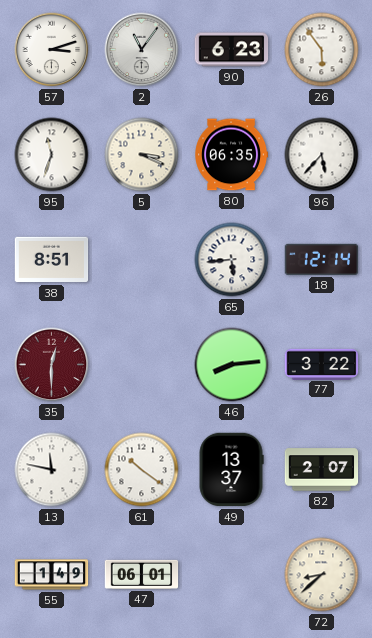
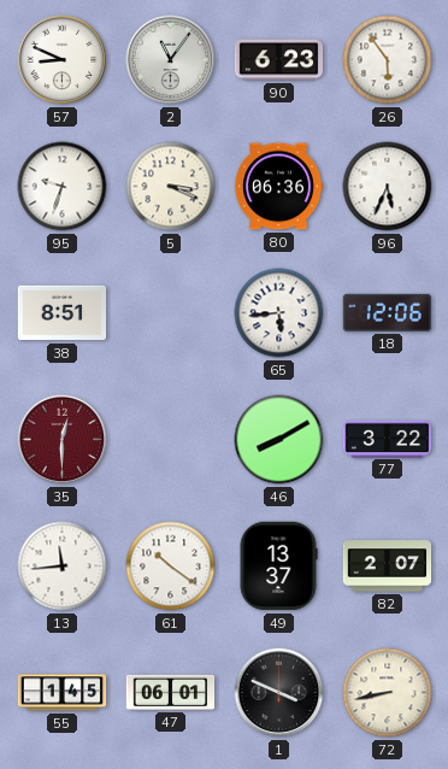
57: 3:12 -> 8:49 (63, 60)
95: 11:33 -> 9:33 (63, 187)
80: 06:35 -> 06:36 (279, 187)
96: 5:37 -> 5:34 (388, 187)
18: 12:14 -> 12:06 (388, 312)
46: 8:14 -> 8:10 (279, 440)
13: 11:47 -> 11:44 (63, 567)
55: 1:49 -> 1:45 (63, 693)
1: none -> 3:49 (279, 693)
72: 8:38 -> 8:43 (388, 693)
